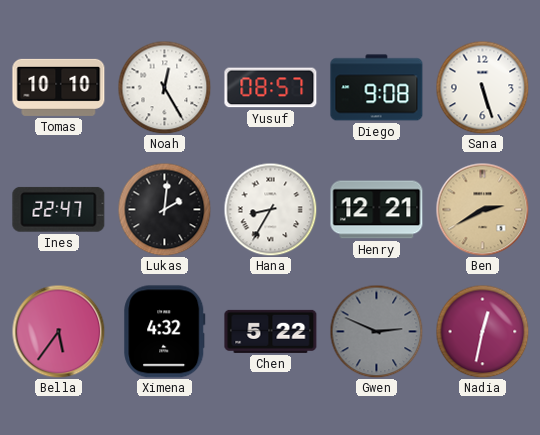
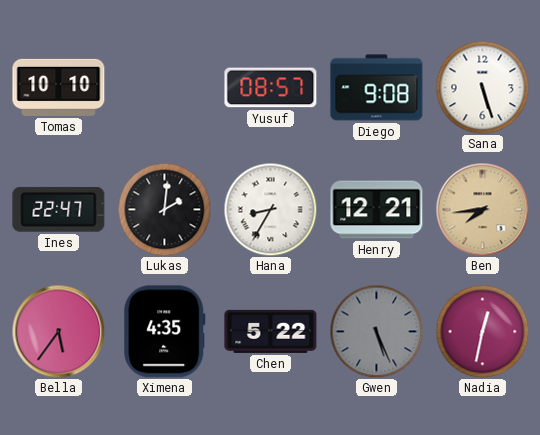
Noah: 12:25 -> none (164, 87)
Ben: 2:40 -> 7:44 (482, 209)
Ximena: 4:32 -> 4:35 (165, 332)
Gwen: 2:49 -> 5:26 (376, 331)
